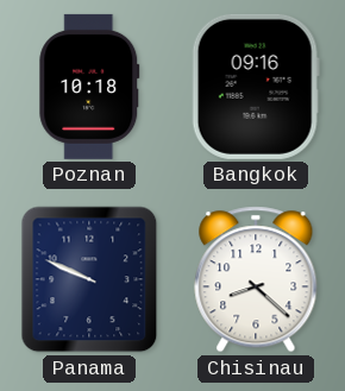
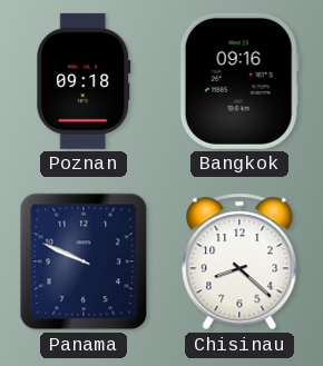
Poznan: 10:18 -> 09:18 (84, 81)
